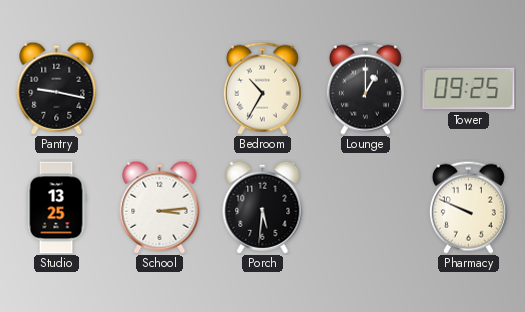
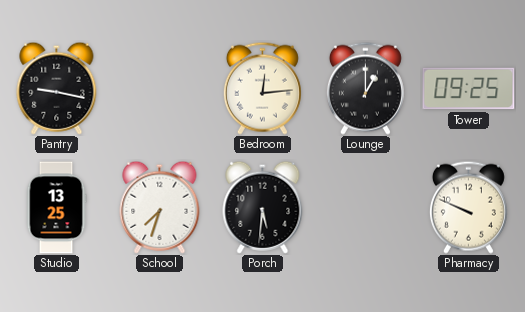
Bedroom: 10:35 -> 12:14 (262, 88)
School: 3:14 -> 7:33 (160, 207)
